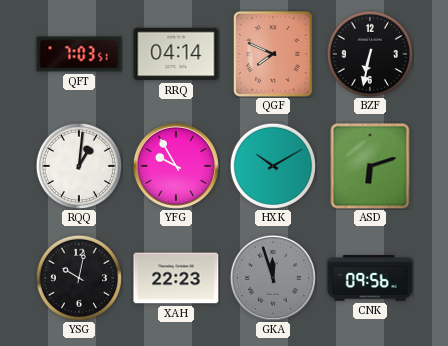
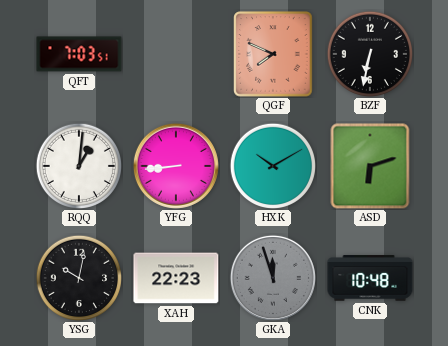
RRQ: 04:14 -> none (176, 54)
YFG: 9:55 -> 8:44 (176, 166)
CNK: 09:56 -> 10:48 (370, 278)
